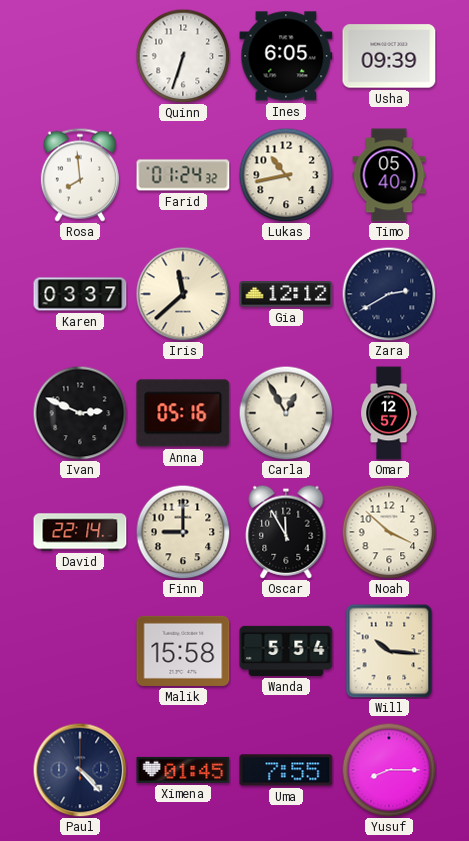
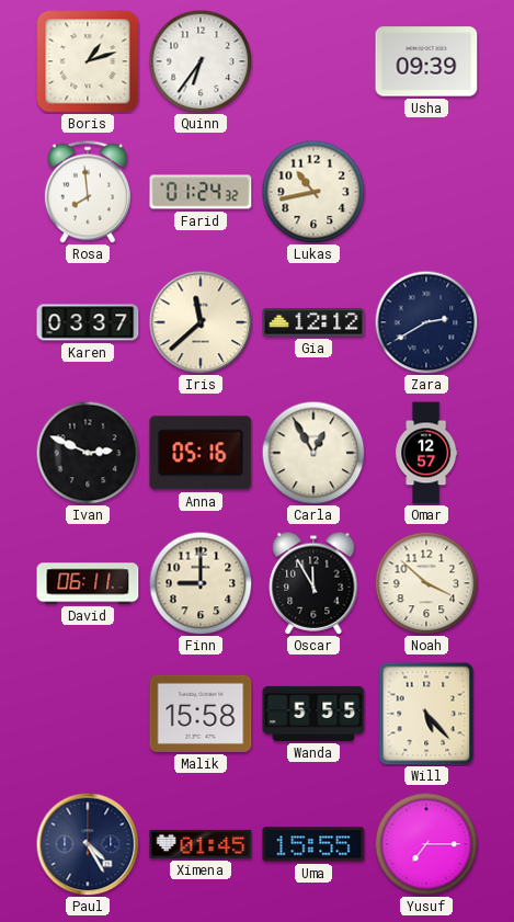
Boris: none -> 1:12 (88, 61)
Quinn: 6:33 -> 6:36 (201, 61)
Ines: 6:05 -> none (286, 56)
Timo: 05:40 -> none (389, 175)
David: 22:14 -> 06:11 (88, 583)
Wanda: 5:54 -> 5:55 (313, 714)
Will: 10:16 -> 5:23 (426, 714)
Paul: 4:23 -> 4:25 (88, 844)
Uma: 7:55 -> 15:55 (313, 844)
Yusuf: 8:15 -> 7:15 (426, 844)
